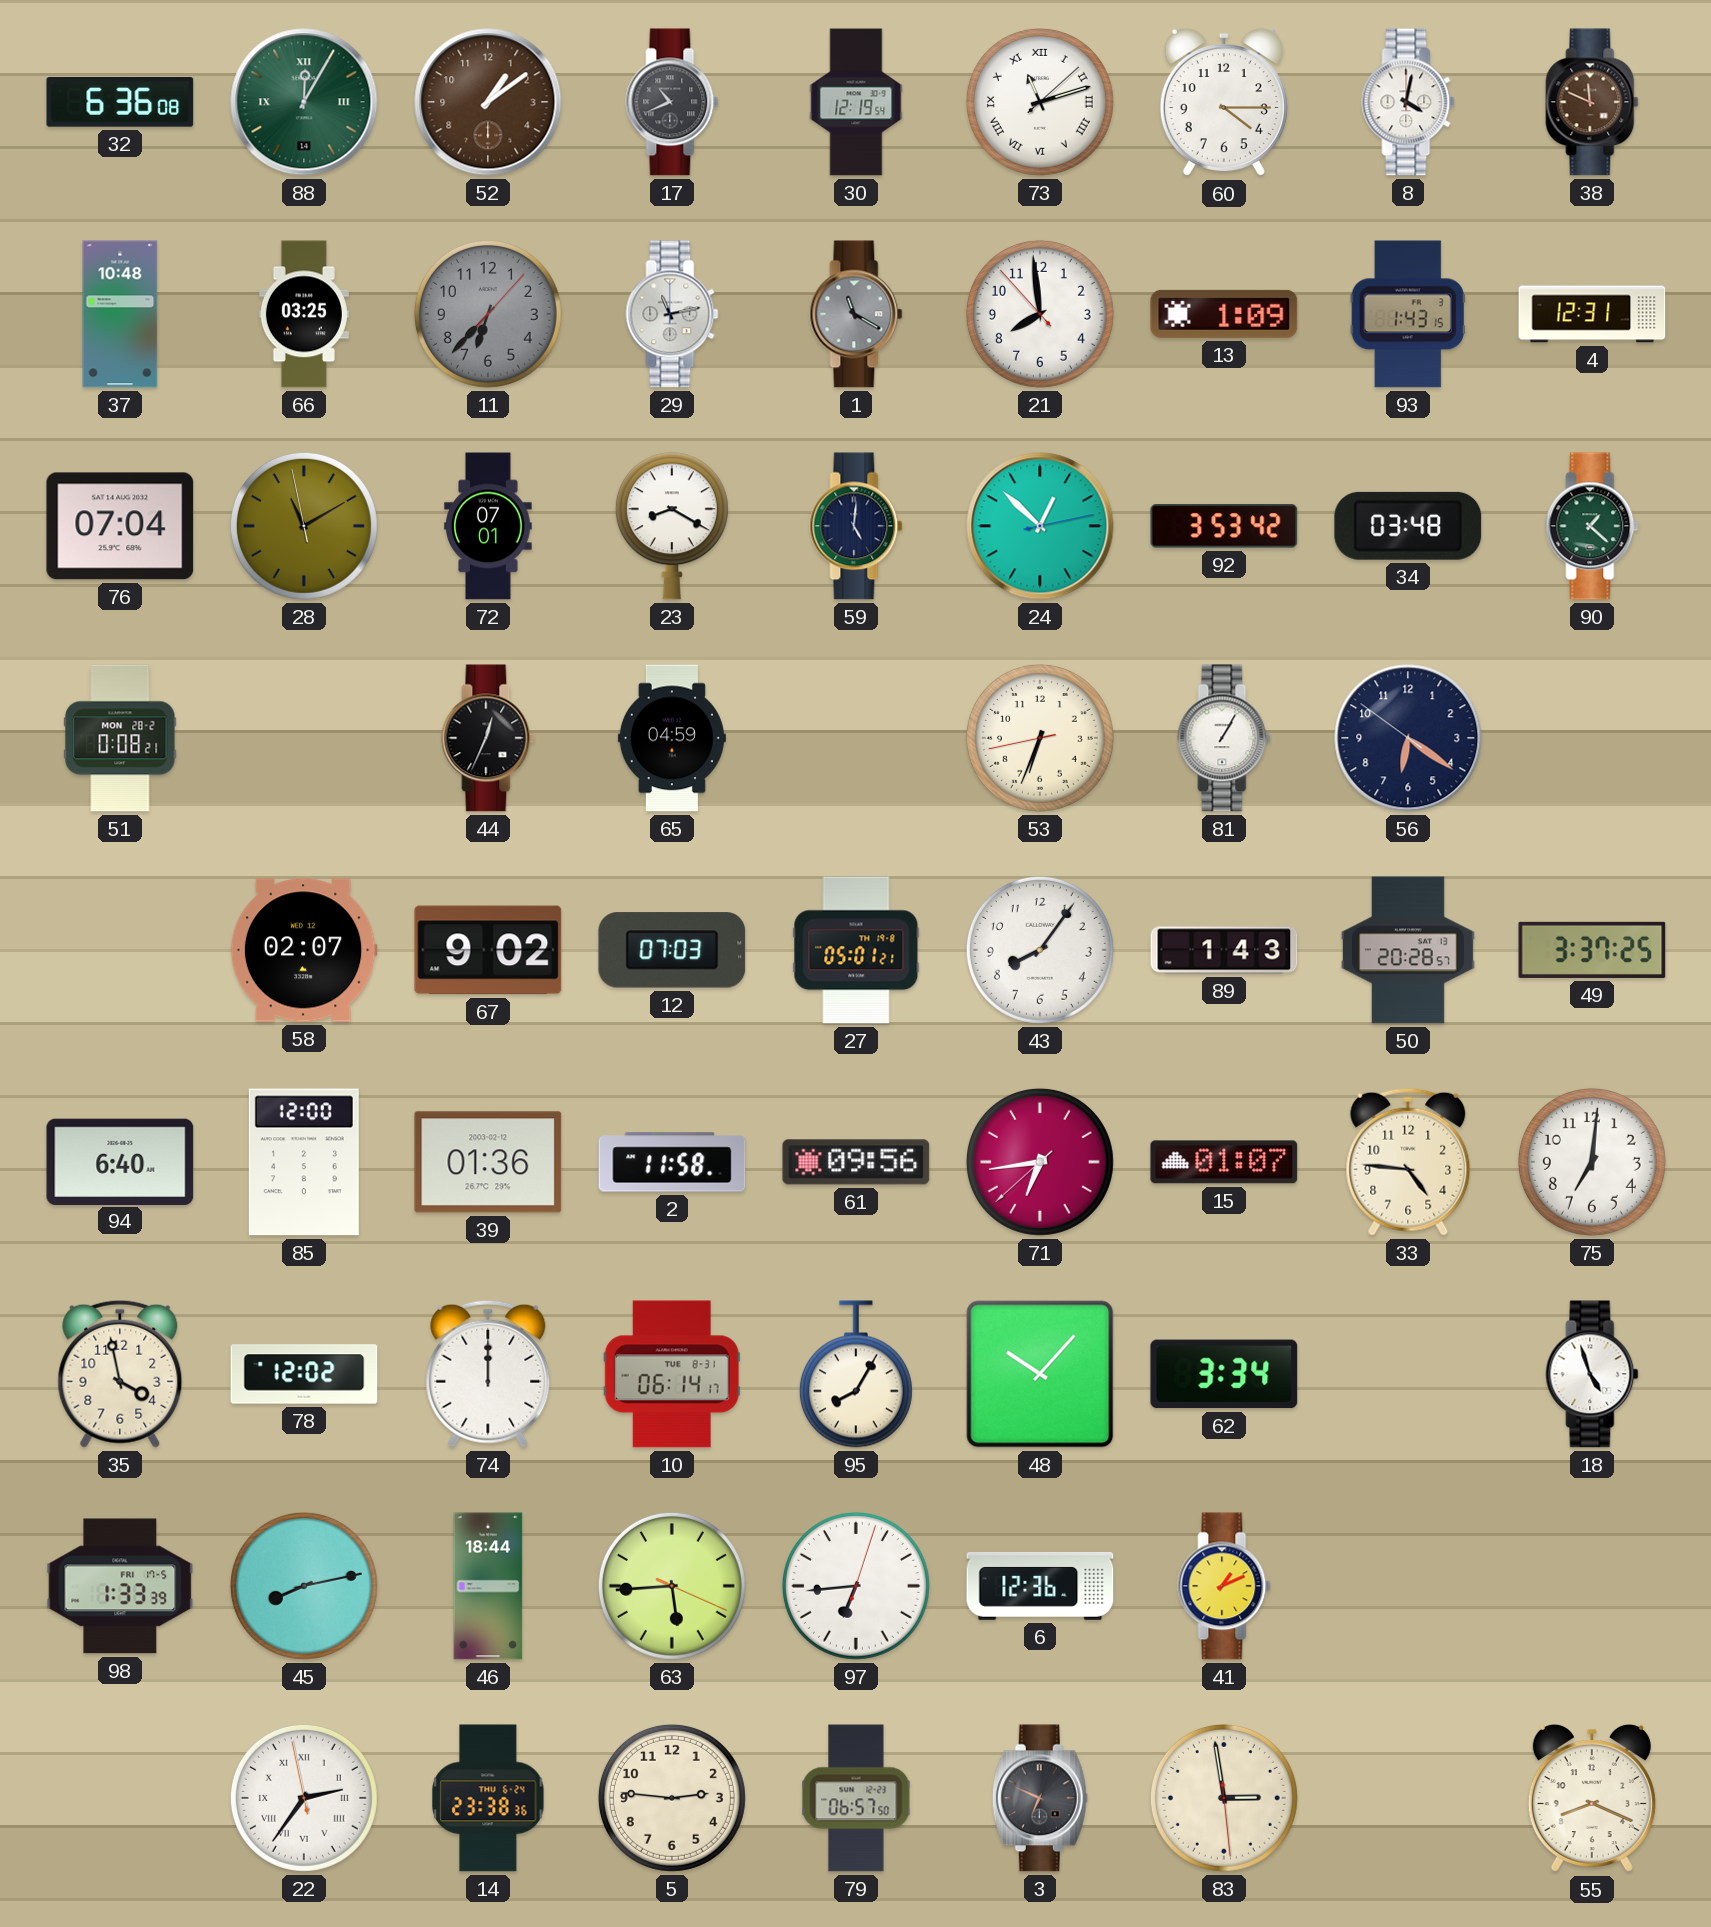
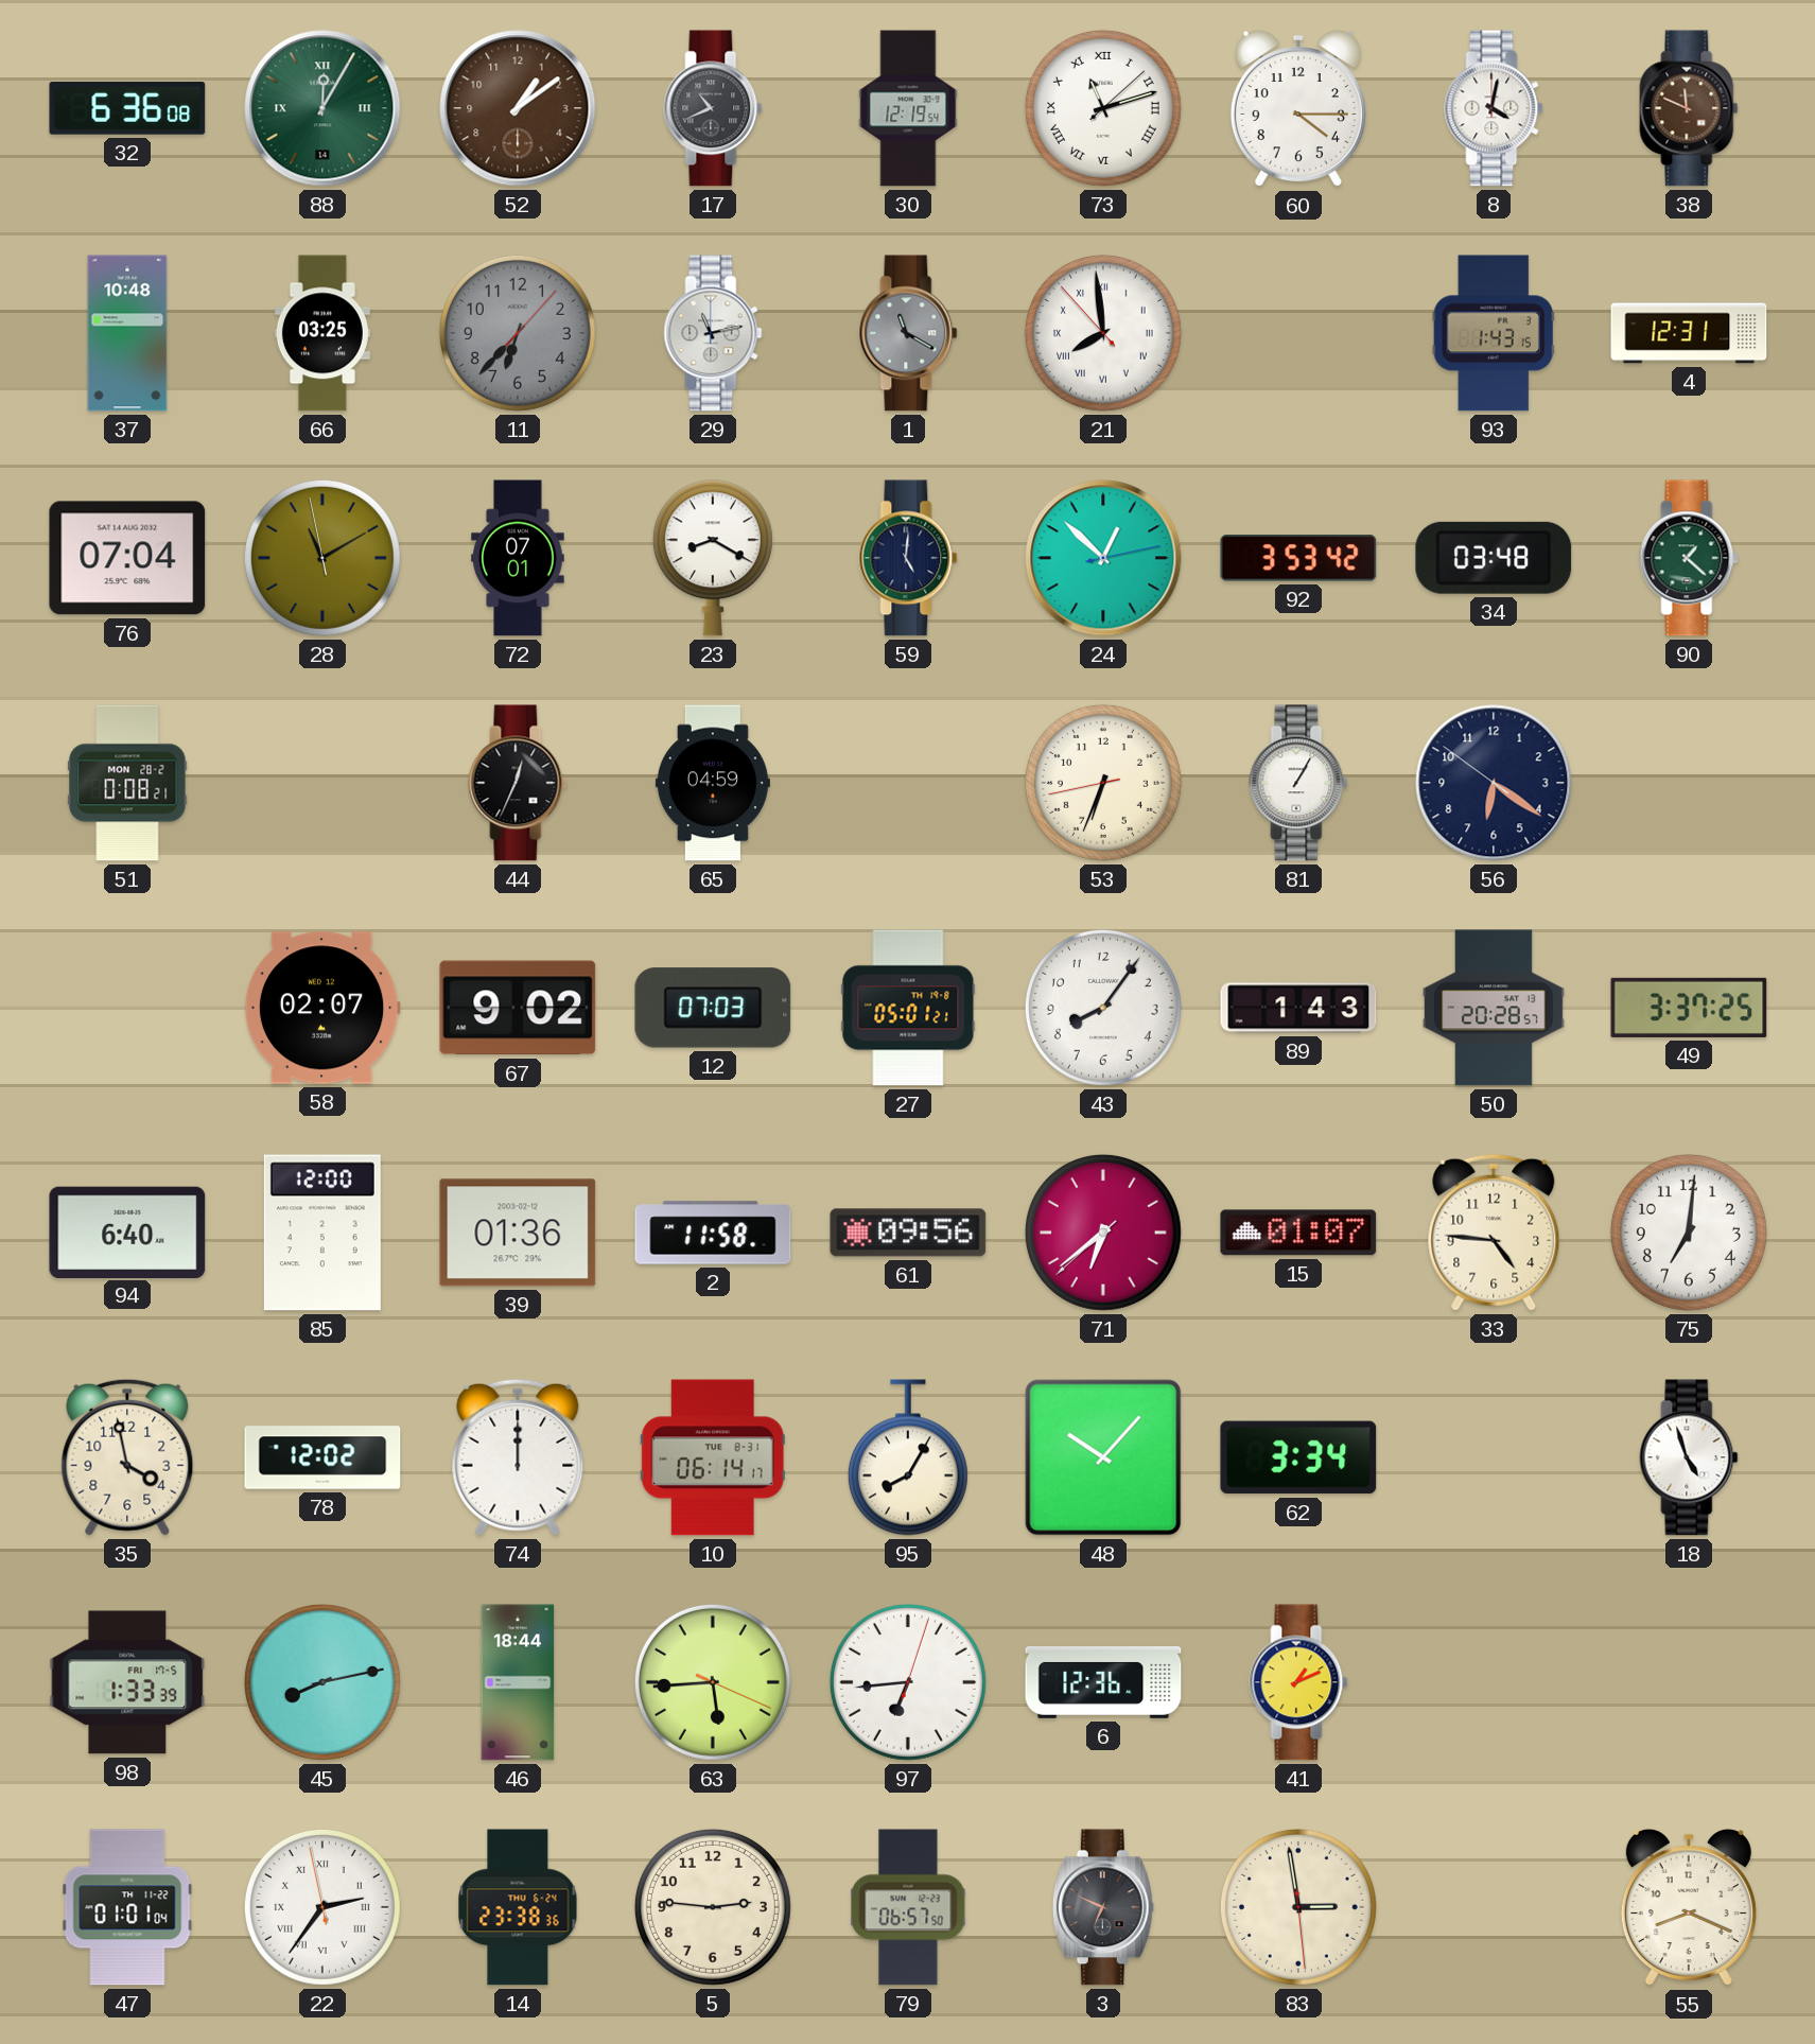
21 numerals: Arabic -> Roman (1103, 333)
13: 1:09 -> none (1224, 314)
71: 6:43 -> 6:38 (1103, 1233)
47: none -> 01:01 (127, 1907)
